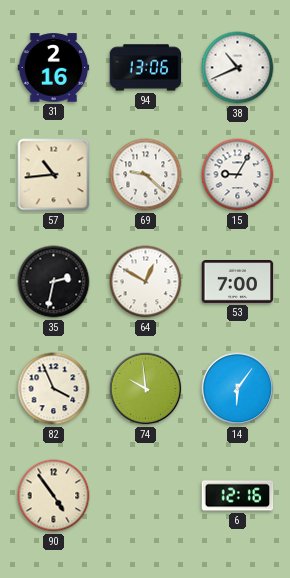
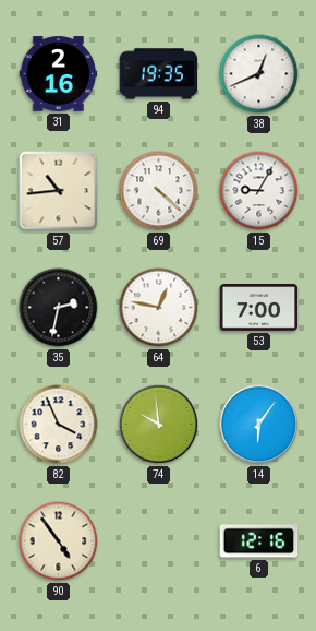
94: 13:06 -> 19:35 (159, 74)
38: 10:41 -> 12:41 (259, 74)
69: 9:22 -> 4:22 (159, 191)
64: 12:50 -> 12:47 (159, 308)
